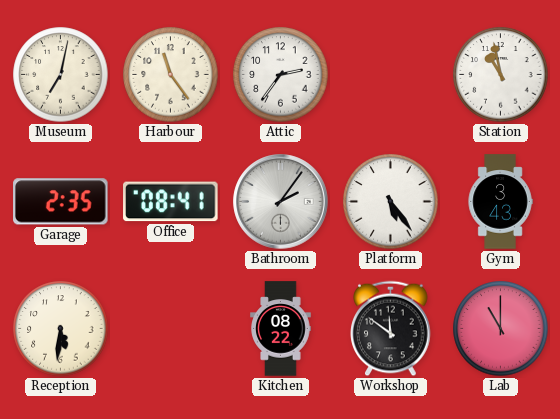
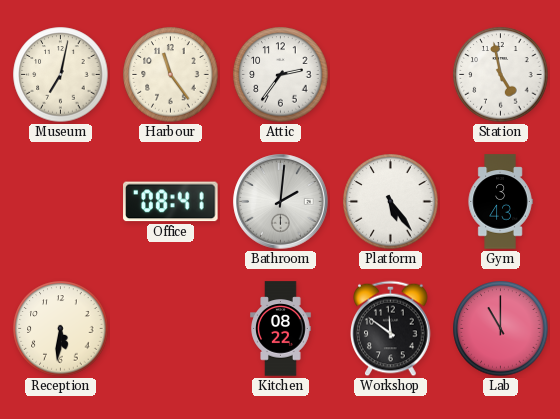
Station: 10:58 -> 4:58 (501, 75)
Garage: 2:35 -> none (61, 202)
Bathroom: 2:06 -> 2:01 (281, 202)
